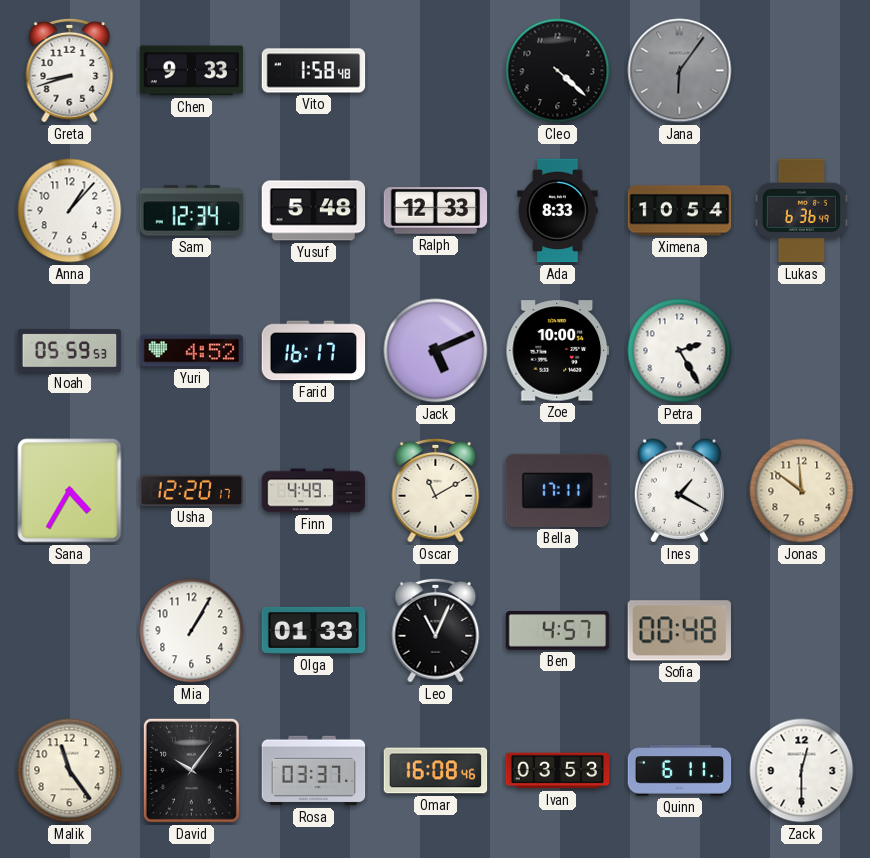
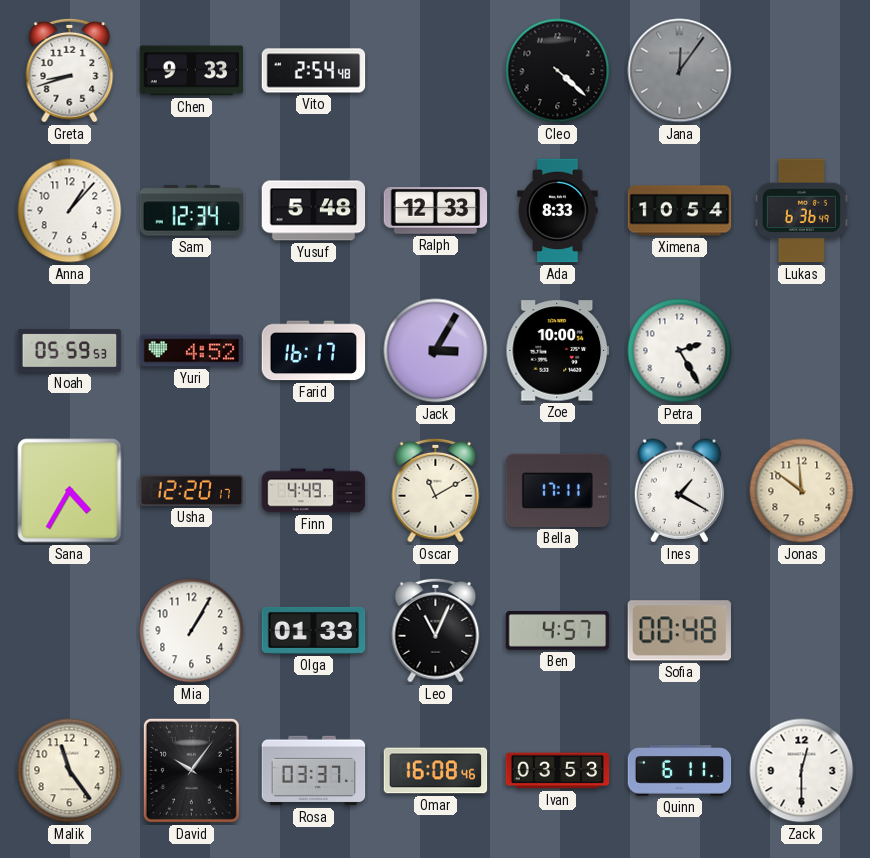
Vito: 1:58 -> 2:54 (314, 71)
Jana: 6:06 -> 12:06 (680, 71)
Jack: 5:11 -> 3:05 (436, 351)
